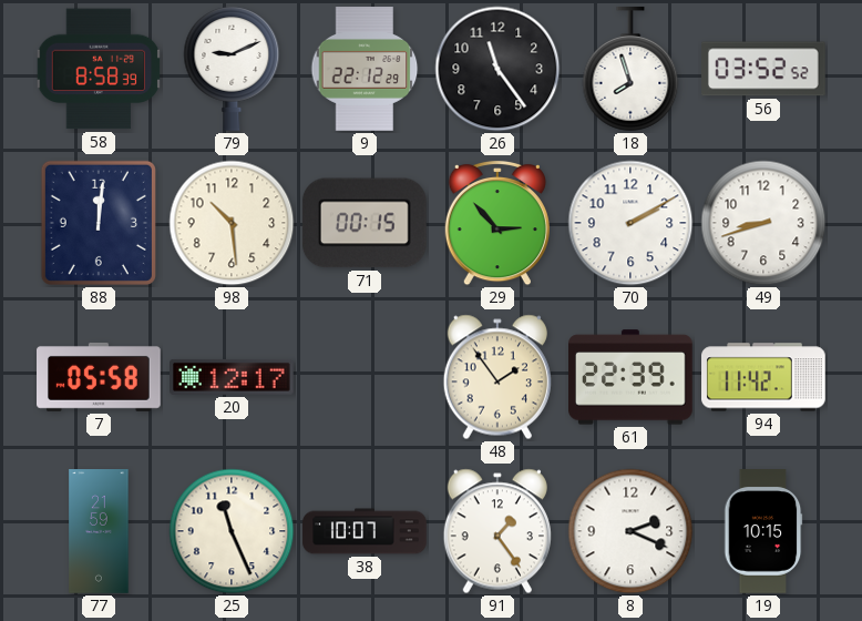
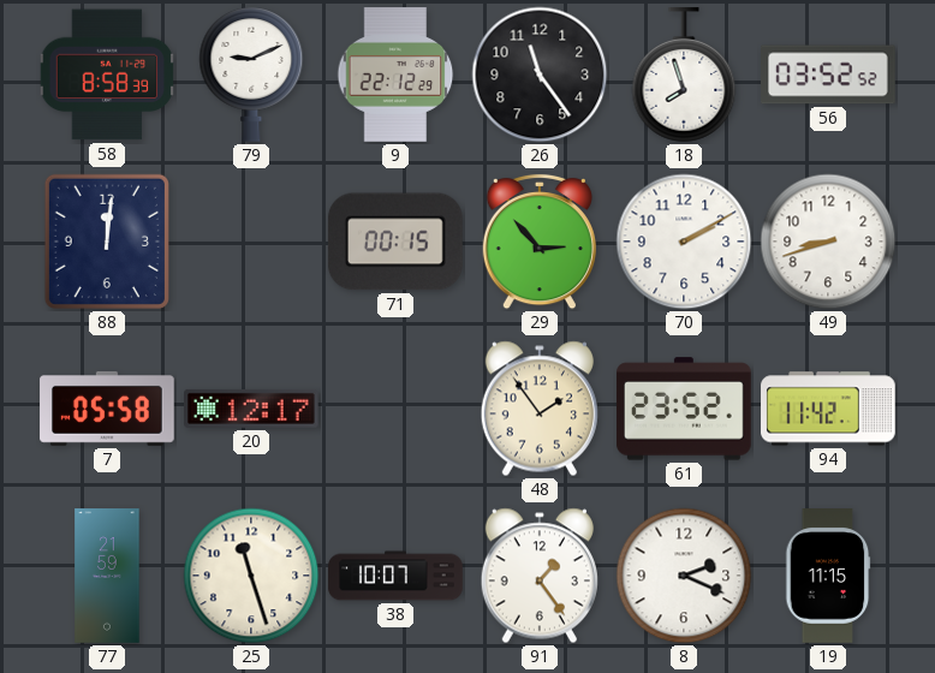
98: 10:29 -> none (232, 223)
61: 22:39 -> 23:52 (685, 409)
25: 11:26 -> 11:27 (251, 576)
19: 10:15 -> 11:15 (828, 576)
